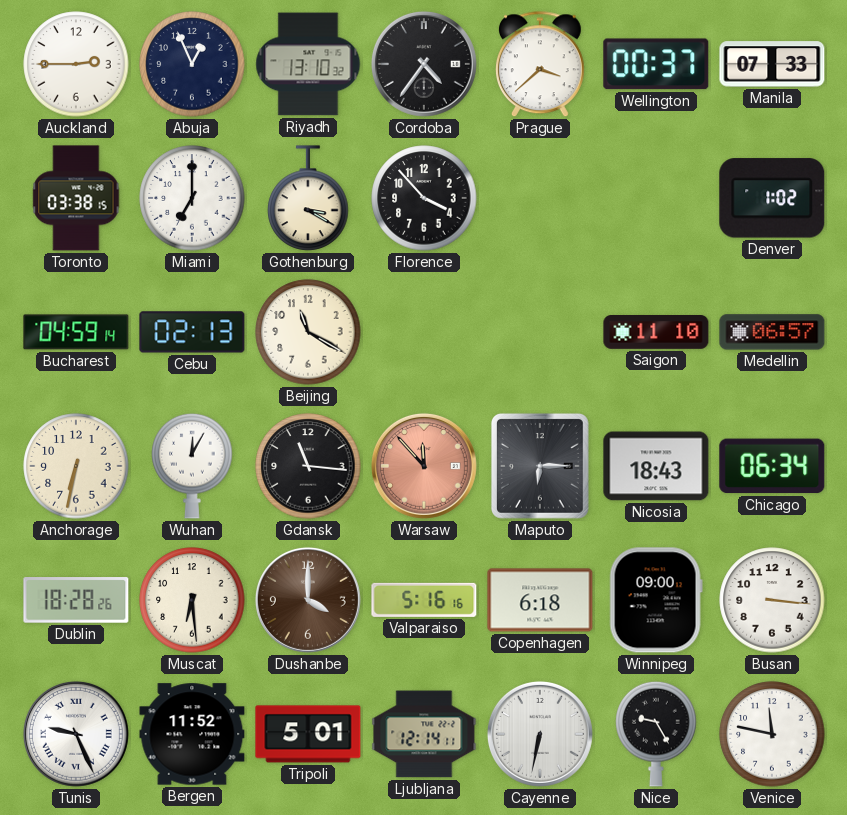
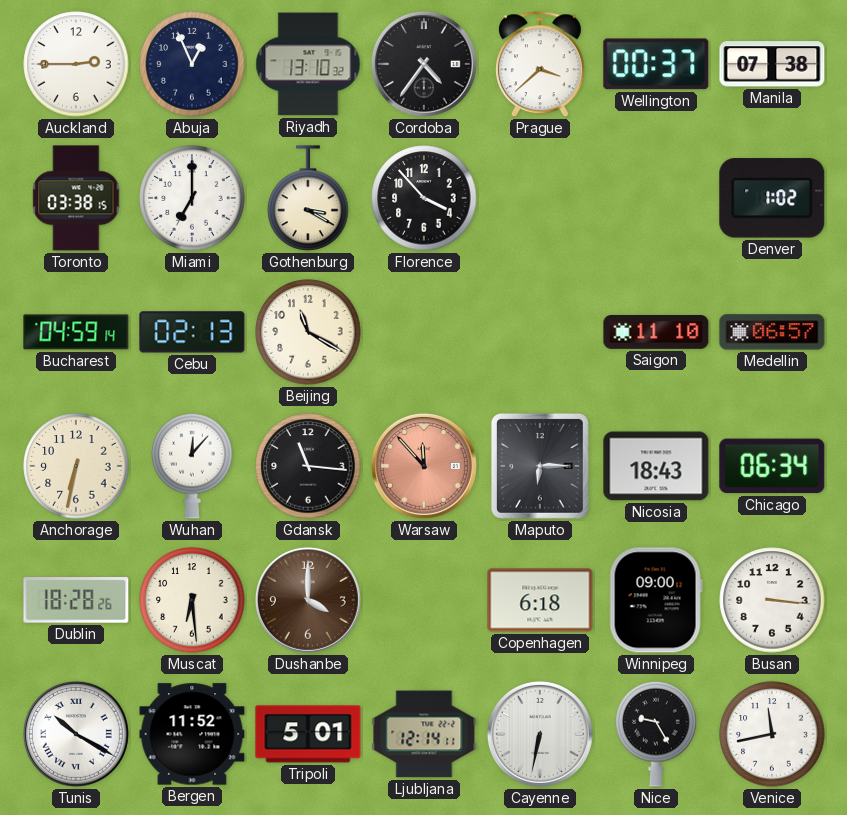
Manila: 07:33 -> 07:38 (772, 64)
Wuhan: 12:05 -> 12:07 (192, 466)
Valparaiso: 5:16 -> none (424, 600)
Tunis: 9:26 -> 10:20 (76, 734)
Venice: 11:47 -> 11:43 (772, 734)
